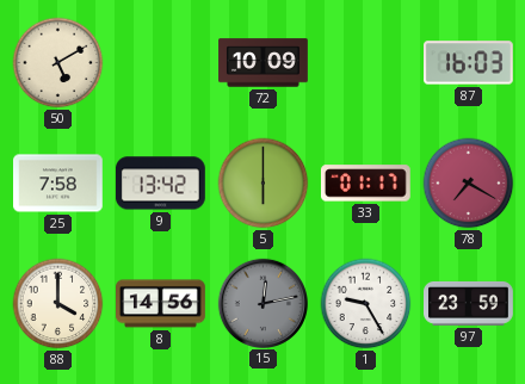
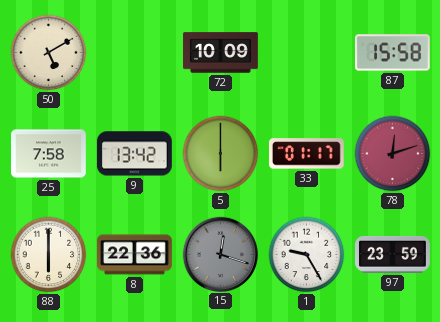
87: 16:03 -> 15:58 (393, 53)
78: 7:20 -> 12:12 (393, 154)
88: 4:00 -> 6:00 (49, 255)
8: 14:56 -> 22:36 (135, 255)
15: 12:13 -> 12:18 (220, 254)
